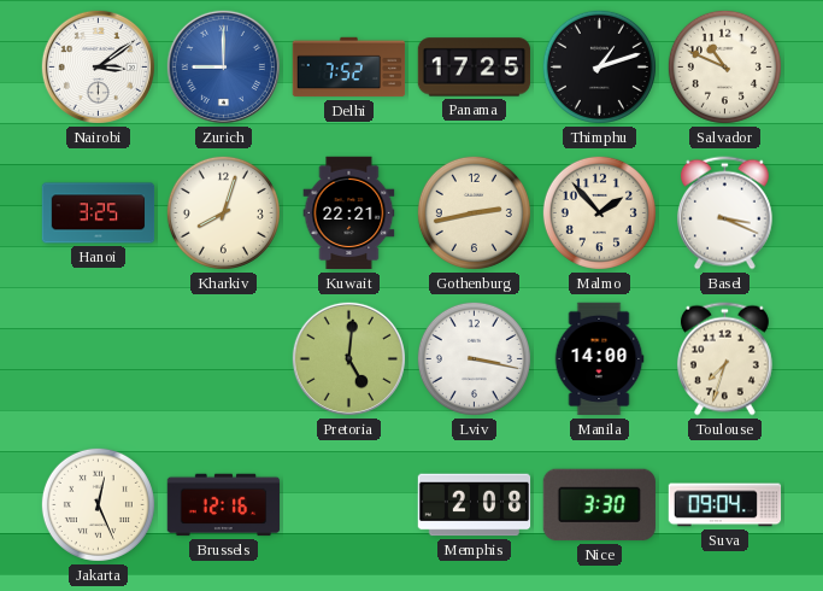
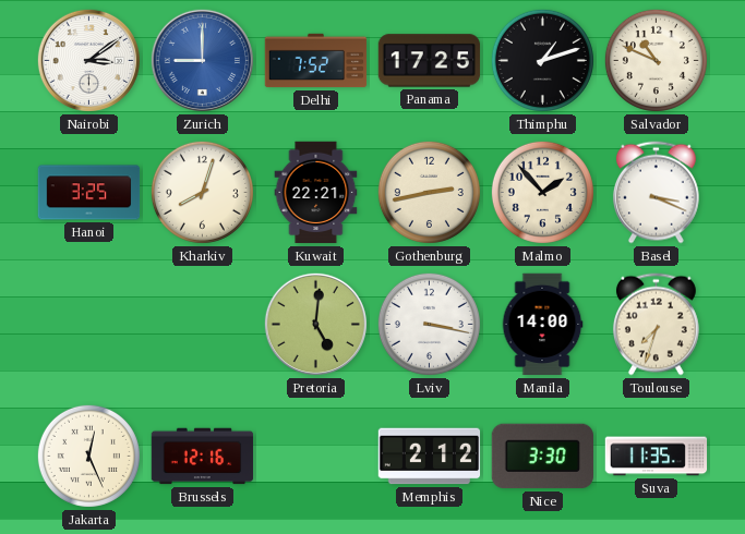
Memphis: 2:08 -> 2:12 (430, 457)
Suva: 09:04 -> 11:35 (657, 457)
